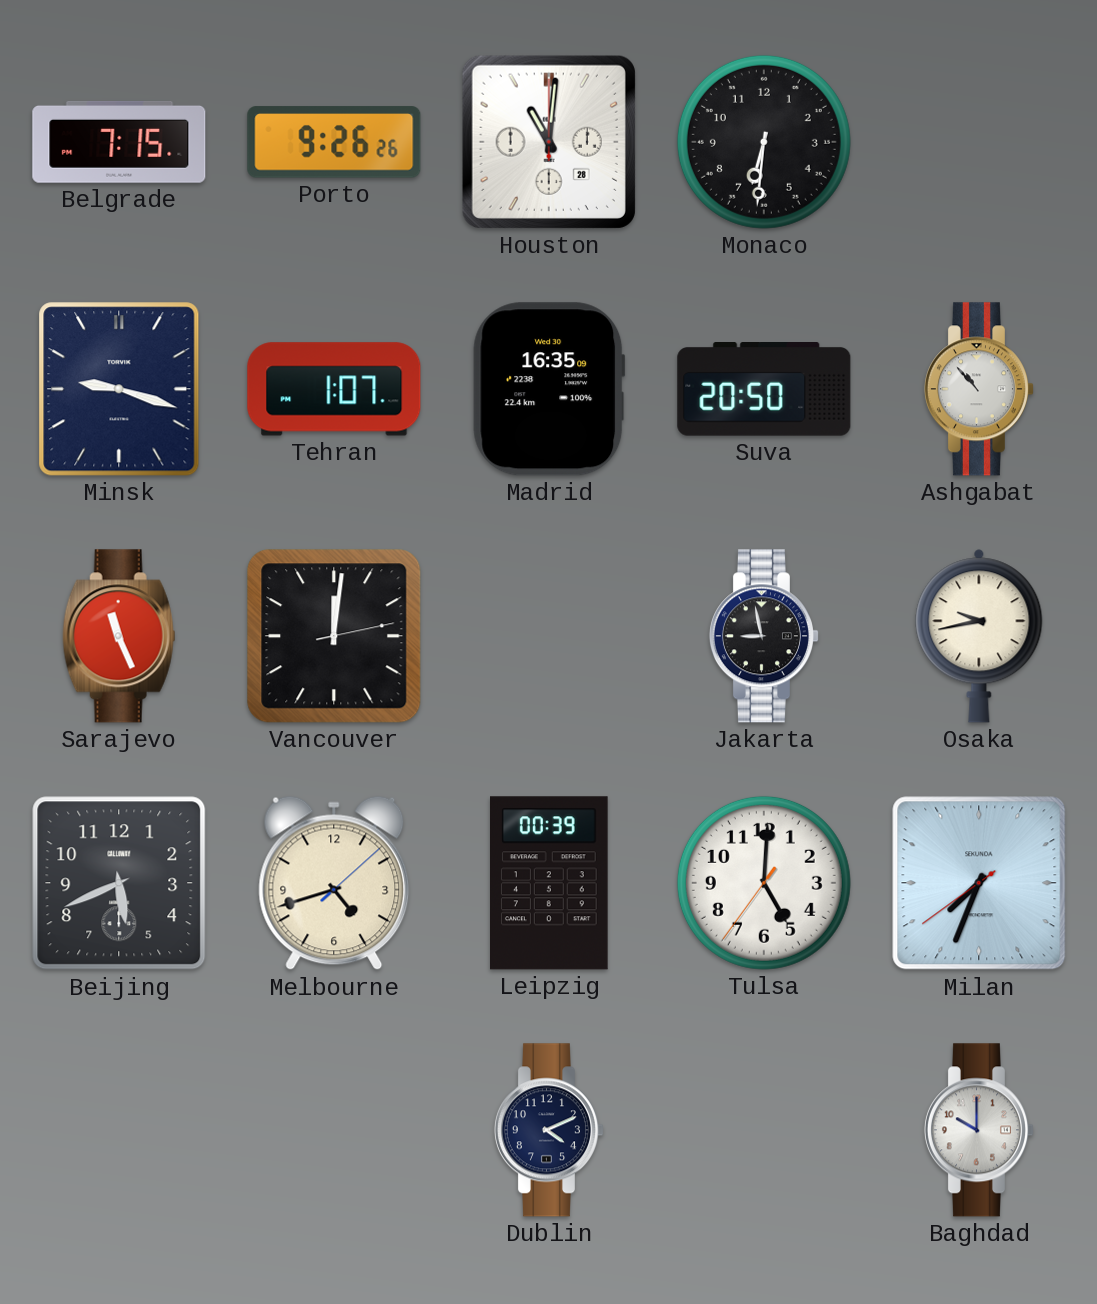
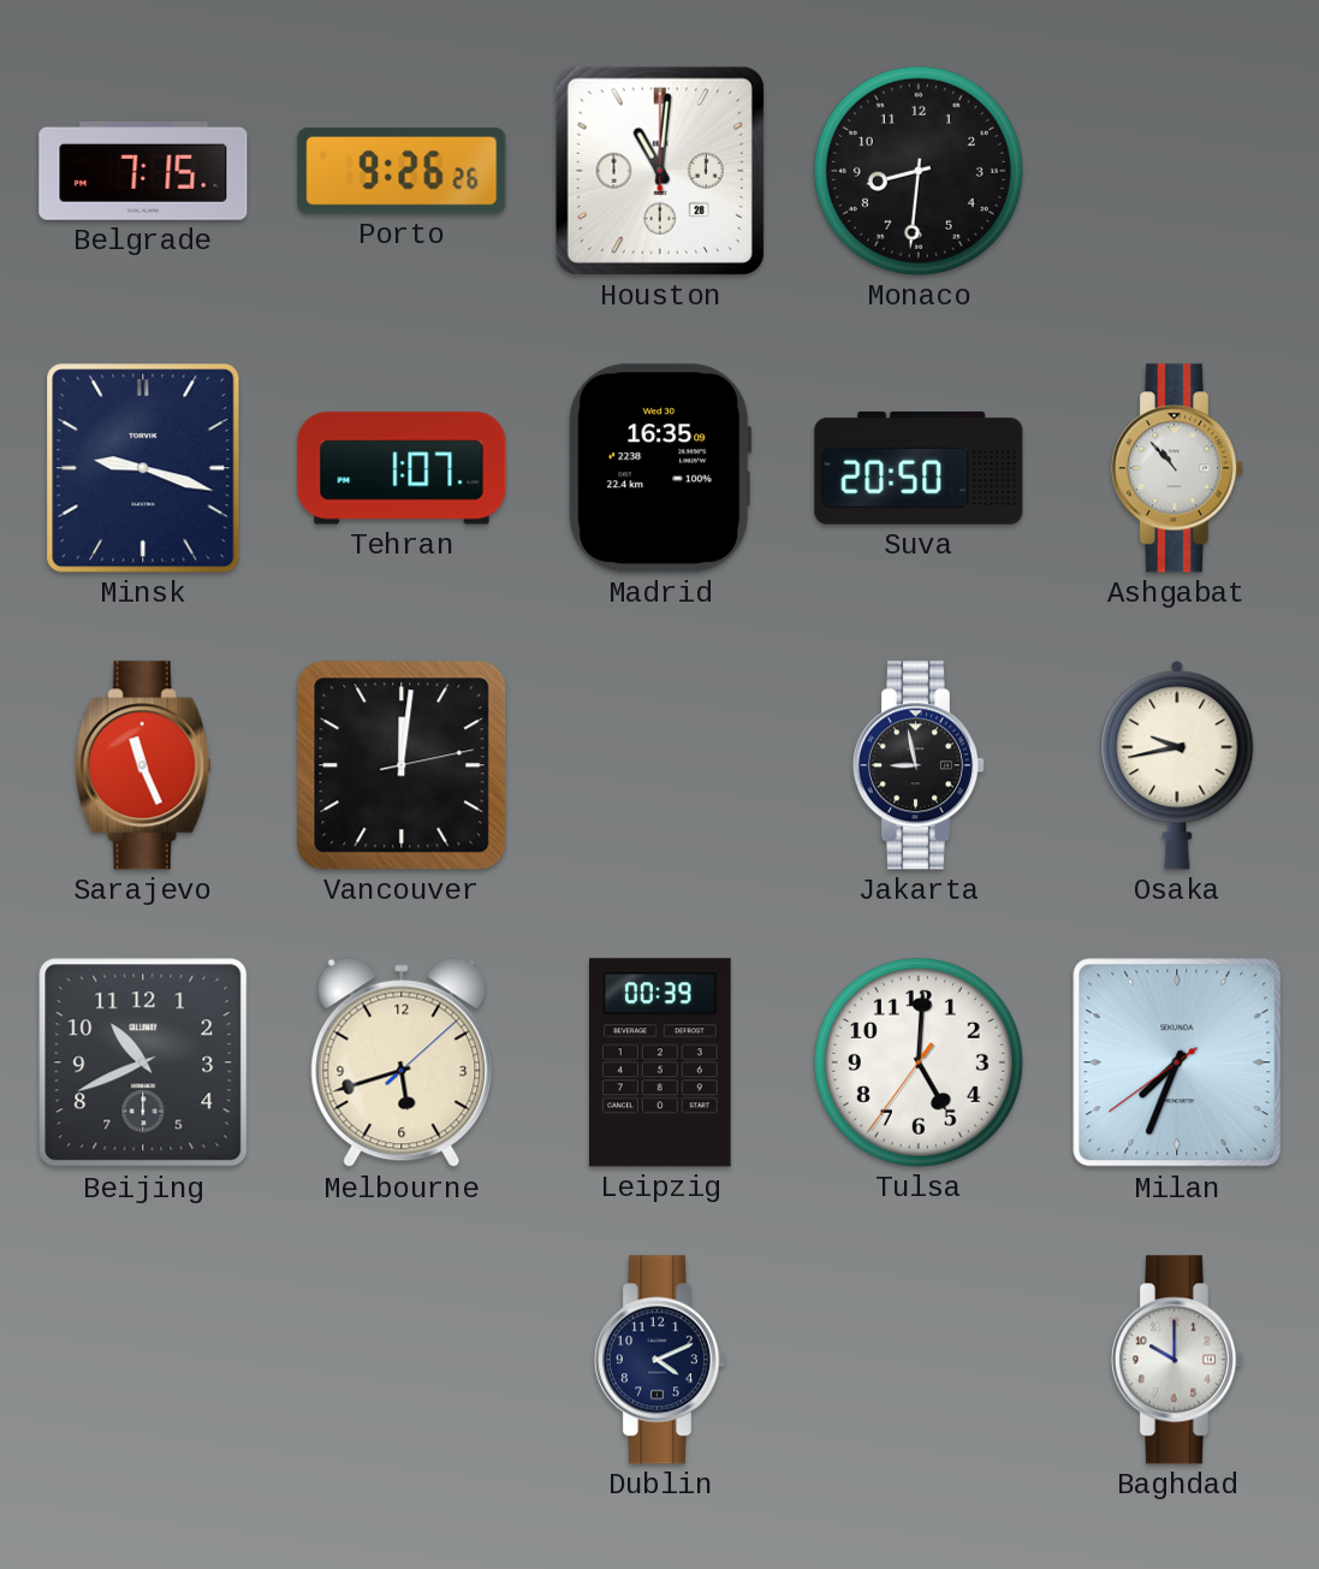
Monaco: 6:31 -> 8:31 (919, 171)
Beijing: 5:41 -> 10:41 (143, 1062)
Melbourne: 4:42 -> 5:42 (402, 1062)
